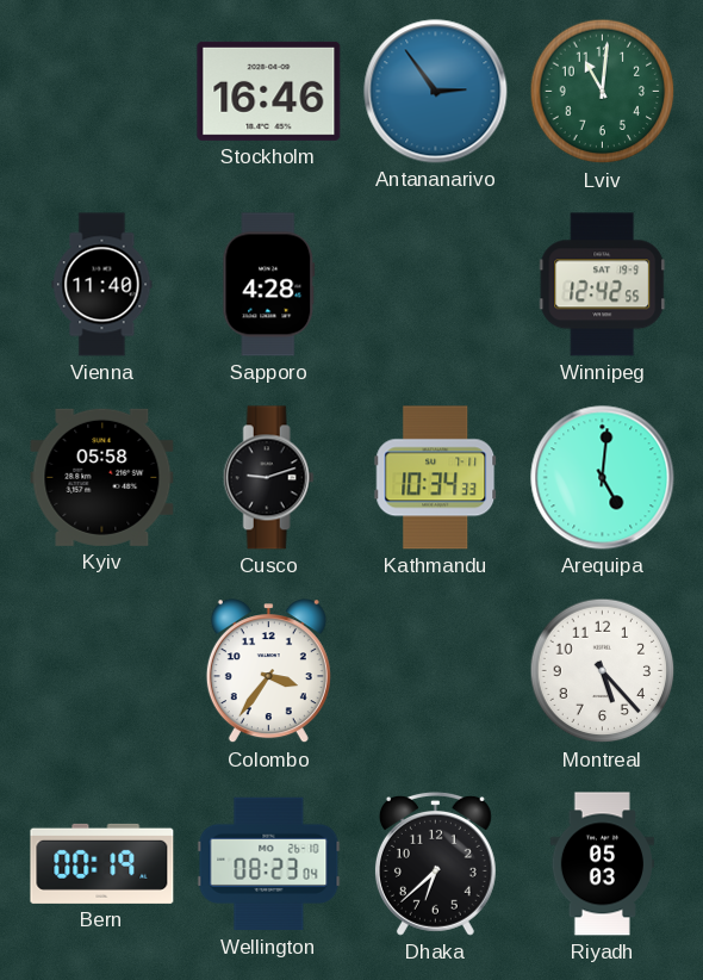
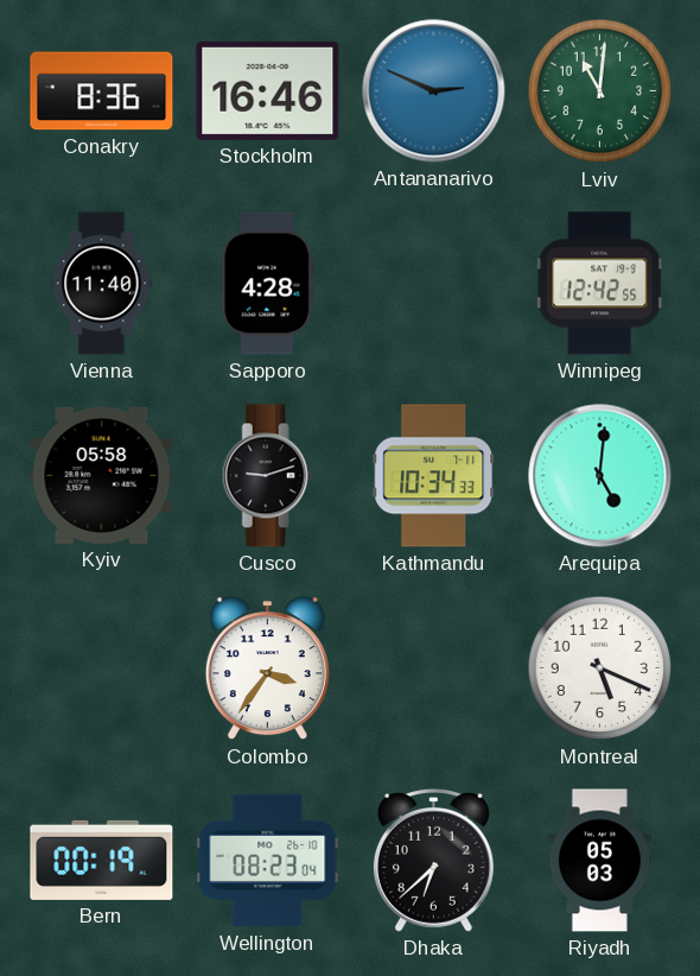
Conakry: none -> 8:36 (102, 91)
Antananarivo: 2:54 -> 2:49 (434, 91)
Montreal: 5:23 -> 5:19 (600, 668)
